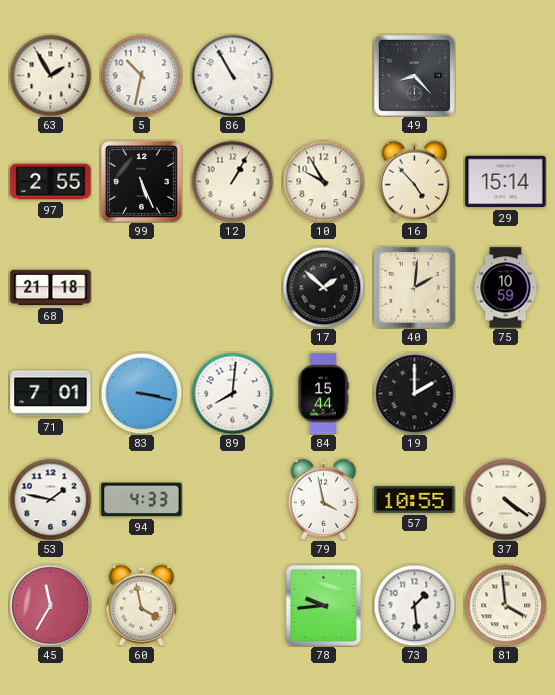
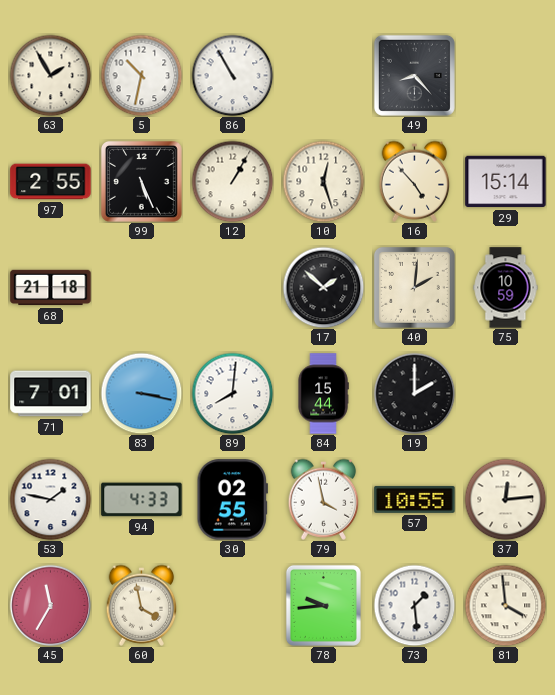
10: 9:55 -> 12:27 (323, 181)
30: none -> 02:55 (232, 500)
37: 4:21 -> 12:14 (505, 499)
